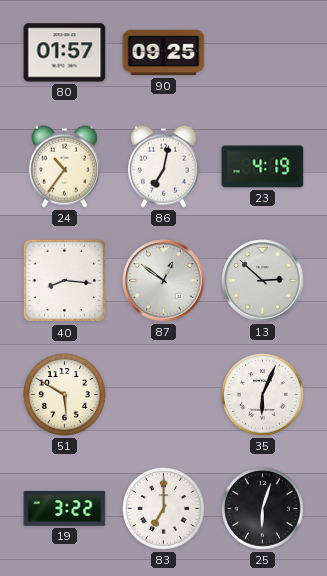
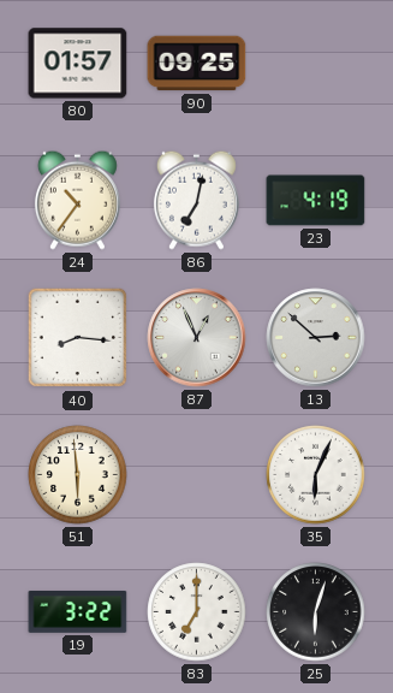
87: 12:51 -> 12:56 (197, 338)
51: 5:50 -> 5:59 (78, 475)
